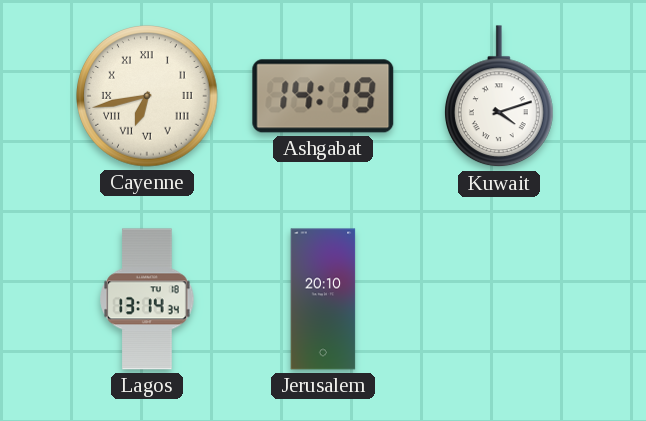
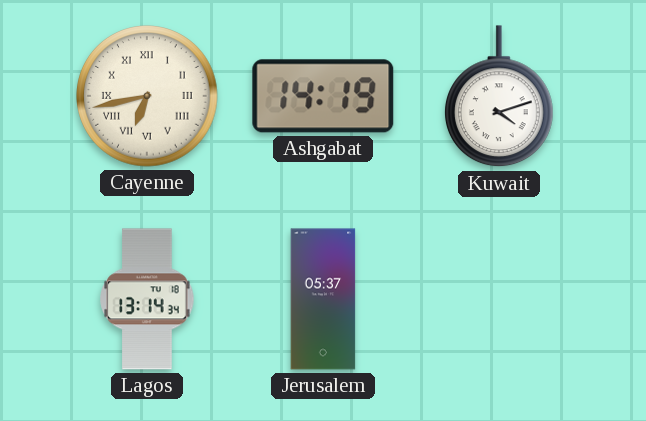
Jerusalem: 20:10 -> 05:37 (323, 299)
